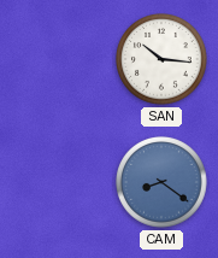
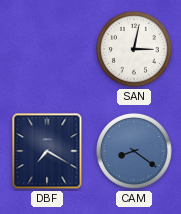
SAN: 10:16 -> 3:02 (134, 49)
DBF: none -> 7:20 (47, 151)
